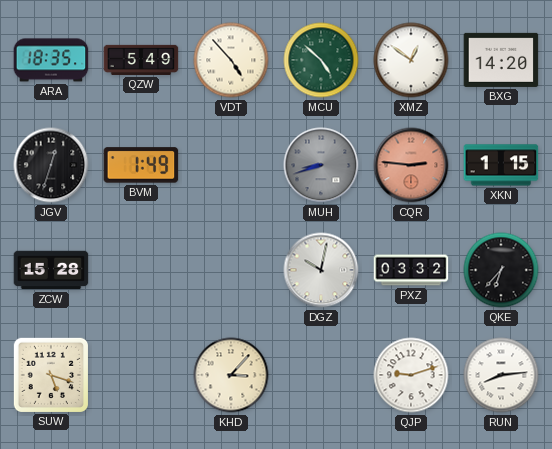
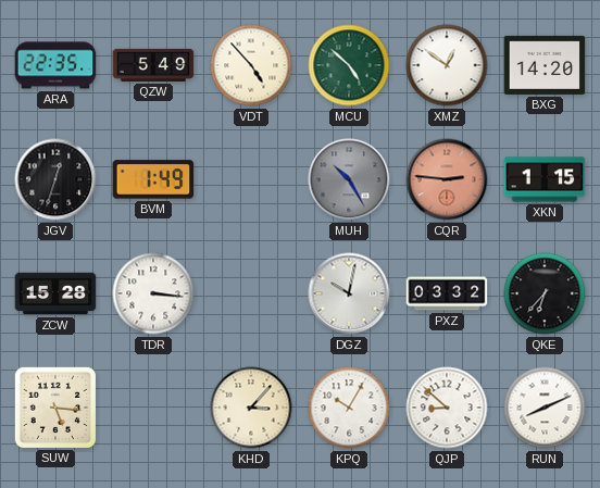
ARA: 18:35 -> 22:35 (55, 65)
MUH: 8:42 -> 10:25 (349, 179)
TDR: none -> 3:16 (153, 293)
SUW: 5:18 -> 5:16 (54, 406)
KPQ: none -> 10:05 (349, 408)
QJP: 9:12 -> 8:52 (447, 408)
RUN: 8:14 -> 8:11 (545, 408)
